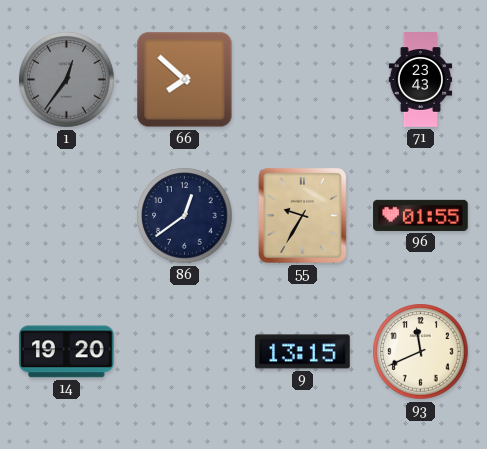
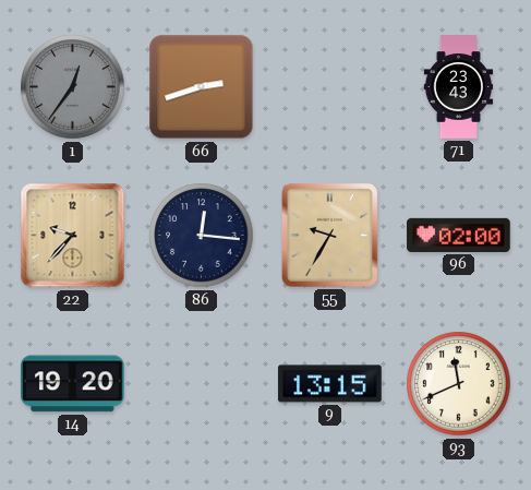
66: 7:52 -> 2:42 (202, 87)
22: none -> 9:37 (73, 236)
86: 12:39 -> 12:16 (202, 236)
96: 01:55 -> 02:00 (459, 235)
